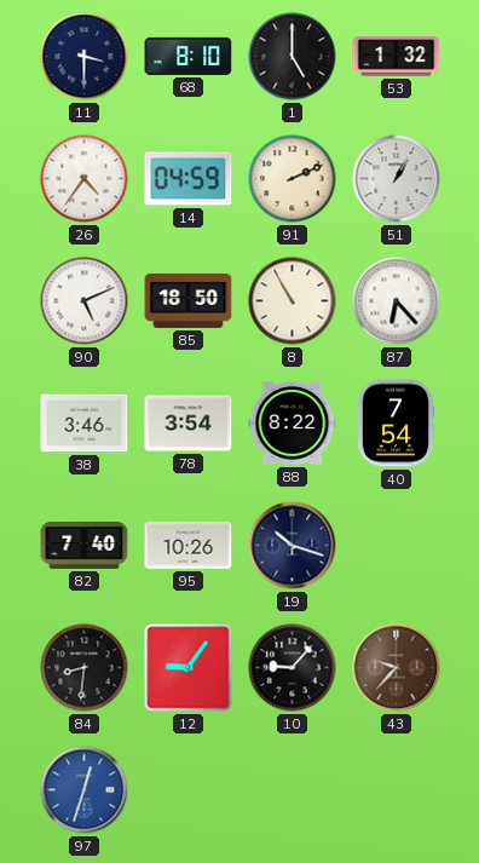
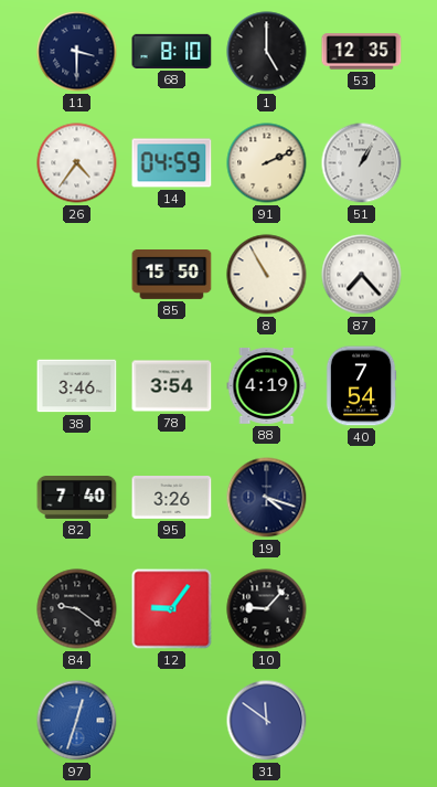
53: 1:32 -> 12:35 (362, 52)
90: 5:11 -> none (85, 301)
85: 18:50 -> 15:50 (172, 275)
87: 6:23 -> 7:23 (362, 275)
88: 8:22 -> 4:19 (267, 385)
95: 10:26 -> 3:26 (172, 498)
19: 10:18 -> 4:18 (267, 498)
84: 8:31 -> 9:21 (77, 609)
43: 9:37 -> none (397, 668)
31: none -> 11:51 (267, 721)
